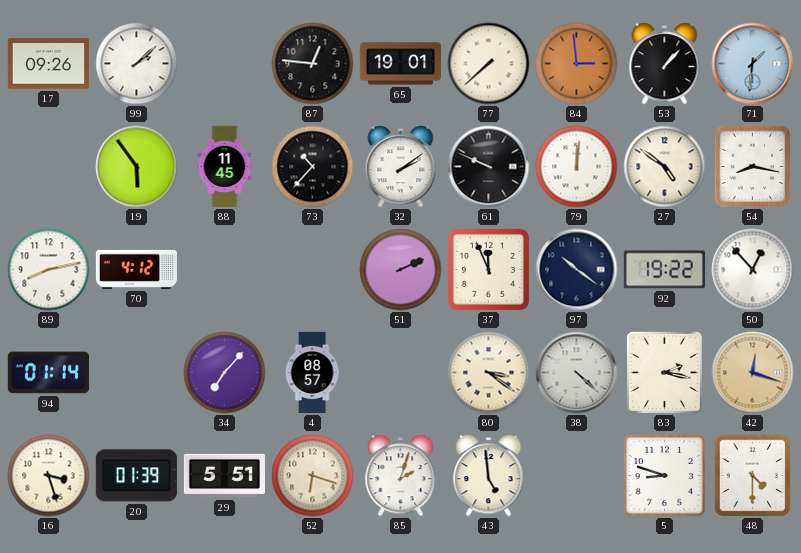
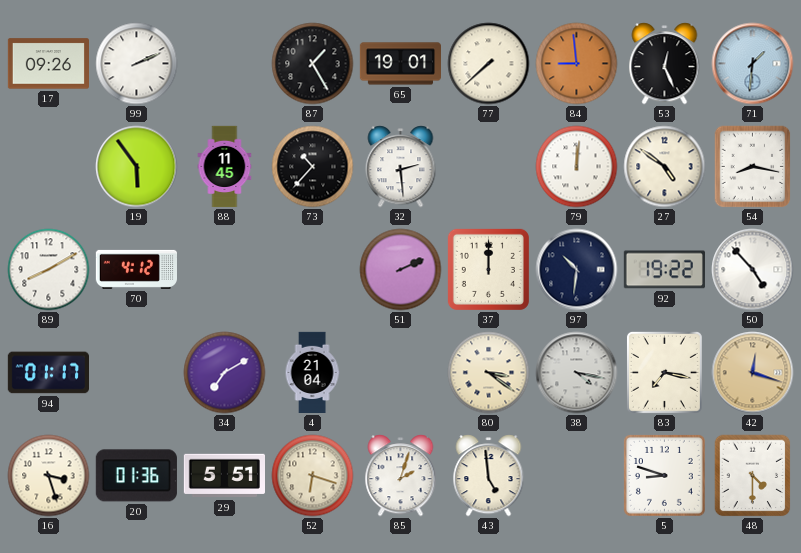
99: 2:08 -> 2:11 (137, 64)
87: 12:46 -> 1:25 (313, 64)
84: 2:59 -> 8:59 (577, 64)
53: 1:07 -> 12:26 (665, 64)
32: 2:09 -> 2:29 (401, 167)
61: 9:49 -> none (489, 167)
89: 8:13 -> 8:10 (49, 270)
37: 11:56 -> 12:00 (488, 269)
97: 10:21 -> 10:31 (577, 270)
50: 12:53 -> 4:53 (753, 270)
94: 01:14 -> 01:17 (48, 373)
34: 7:07 -> 7:10 (225, 373)
4: 08:57 -> 21:04 (312, 373)
38: 4:22 -> 4:17 (577, 373)
83: 2:17 -> 7:17 (664, 372)
20: 01:39 -> 01:36 (136, 476)
